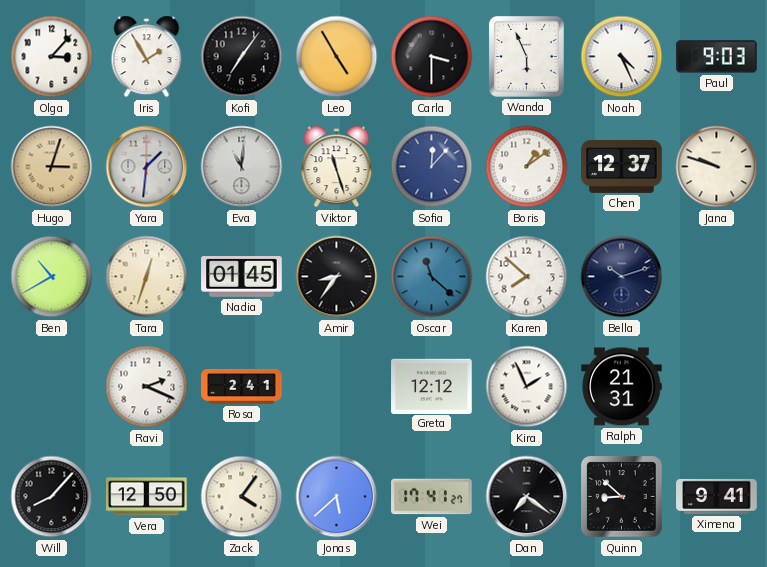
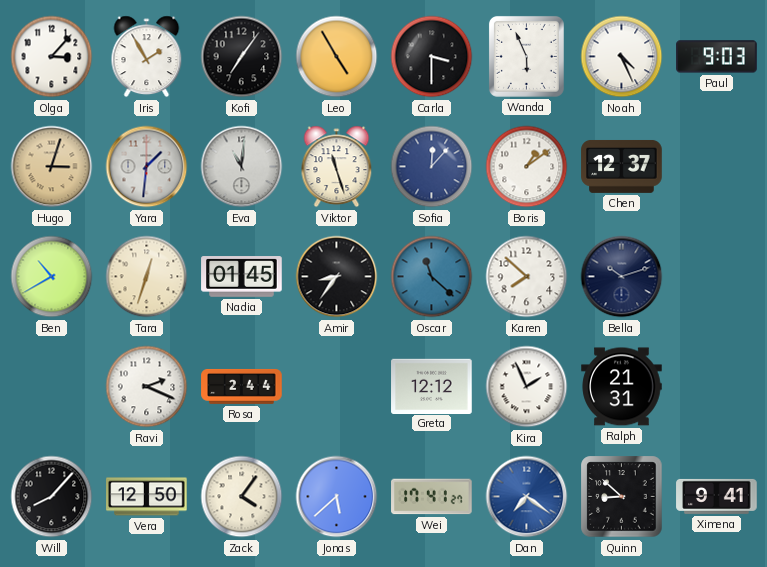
Jana: 9:48 -> none (717, 167)
Rosa: 2:41 -> 2:44 (242, 386)
Dan dial: black -> blue (527, 497)
